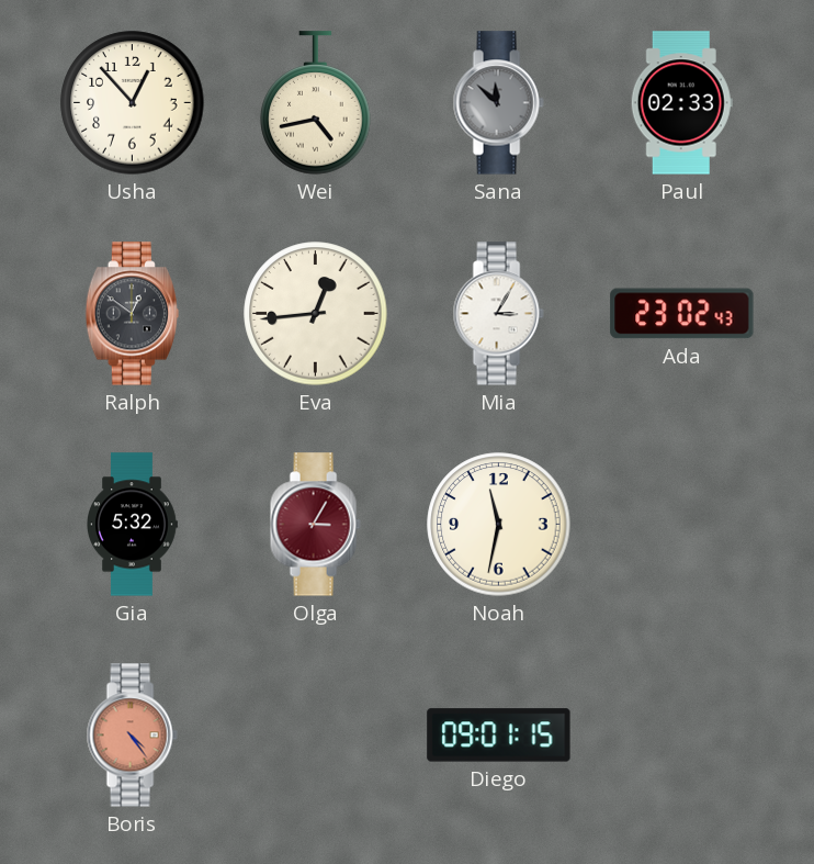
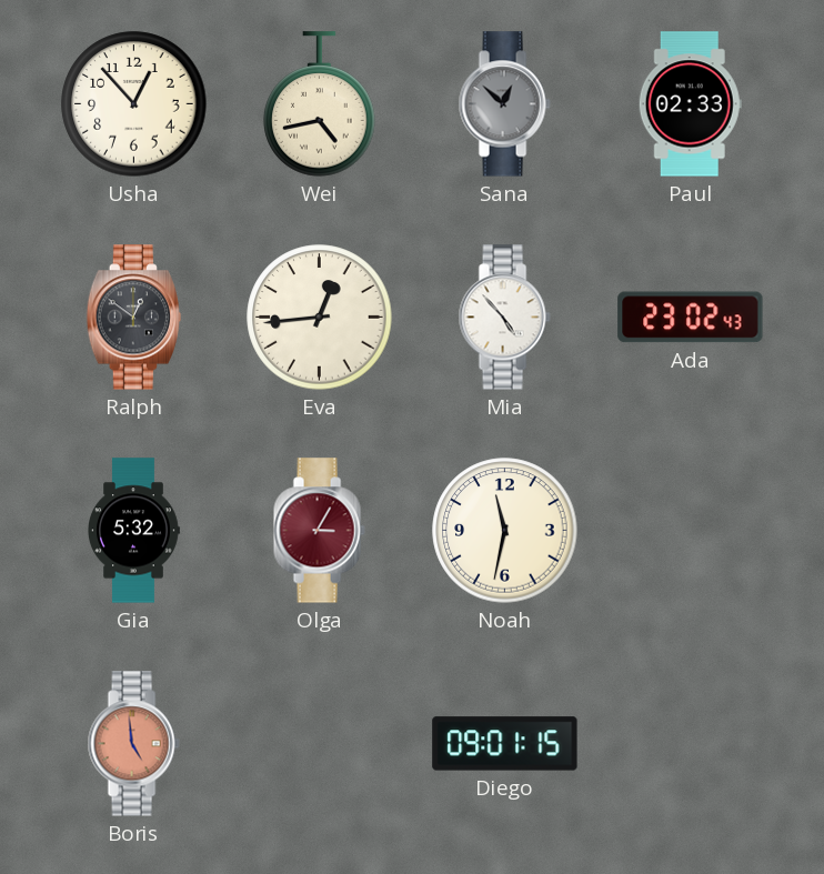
Sana: 11:52 -> 12:52 (504, 104)
Mia: 3:05 -> 4:53 (504, 318)
Boris: 4:24 -> 4:59 (133, 744)
